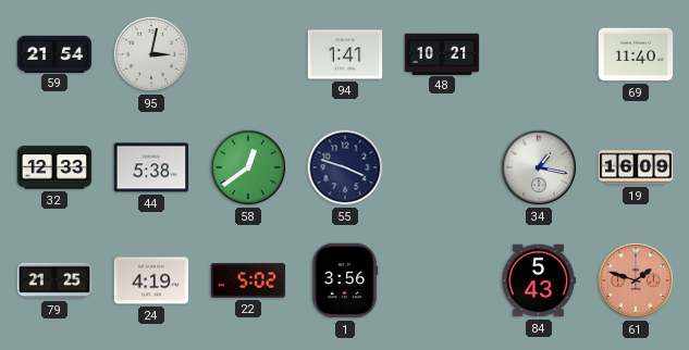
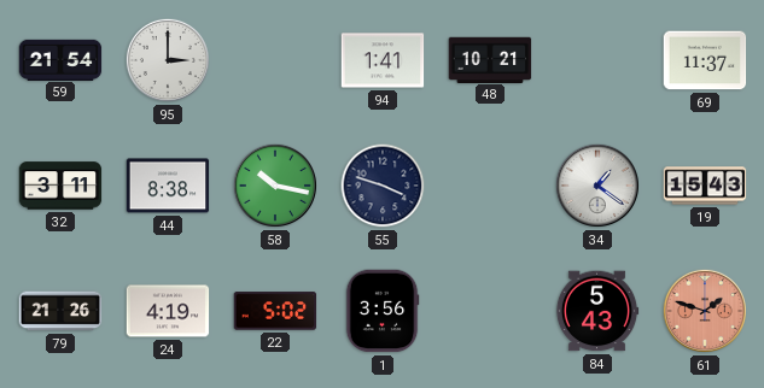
95: 3:02 -> 3:00 (168, 60)
69: 11:40 -> 11:37 (705, 60)
32: 12:33 -> 3:11 (60, 186)
44: 5:38 -> 8:38 (168, 186)
58: 12:39 -> 10:17 (275, 186)
34: 1:17 -> 1:21 (597, 186)
19: 16:09 -> 15:43 (705, 186)
79: 21:25 -> 21:26 (60, 311)
